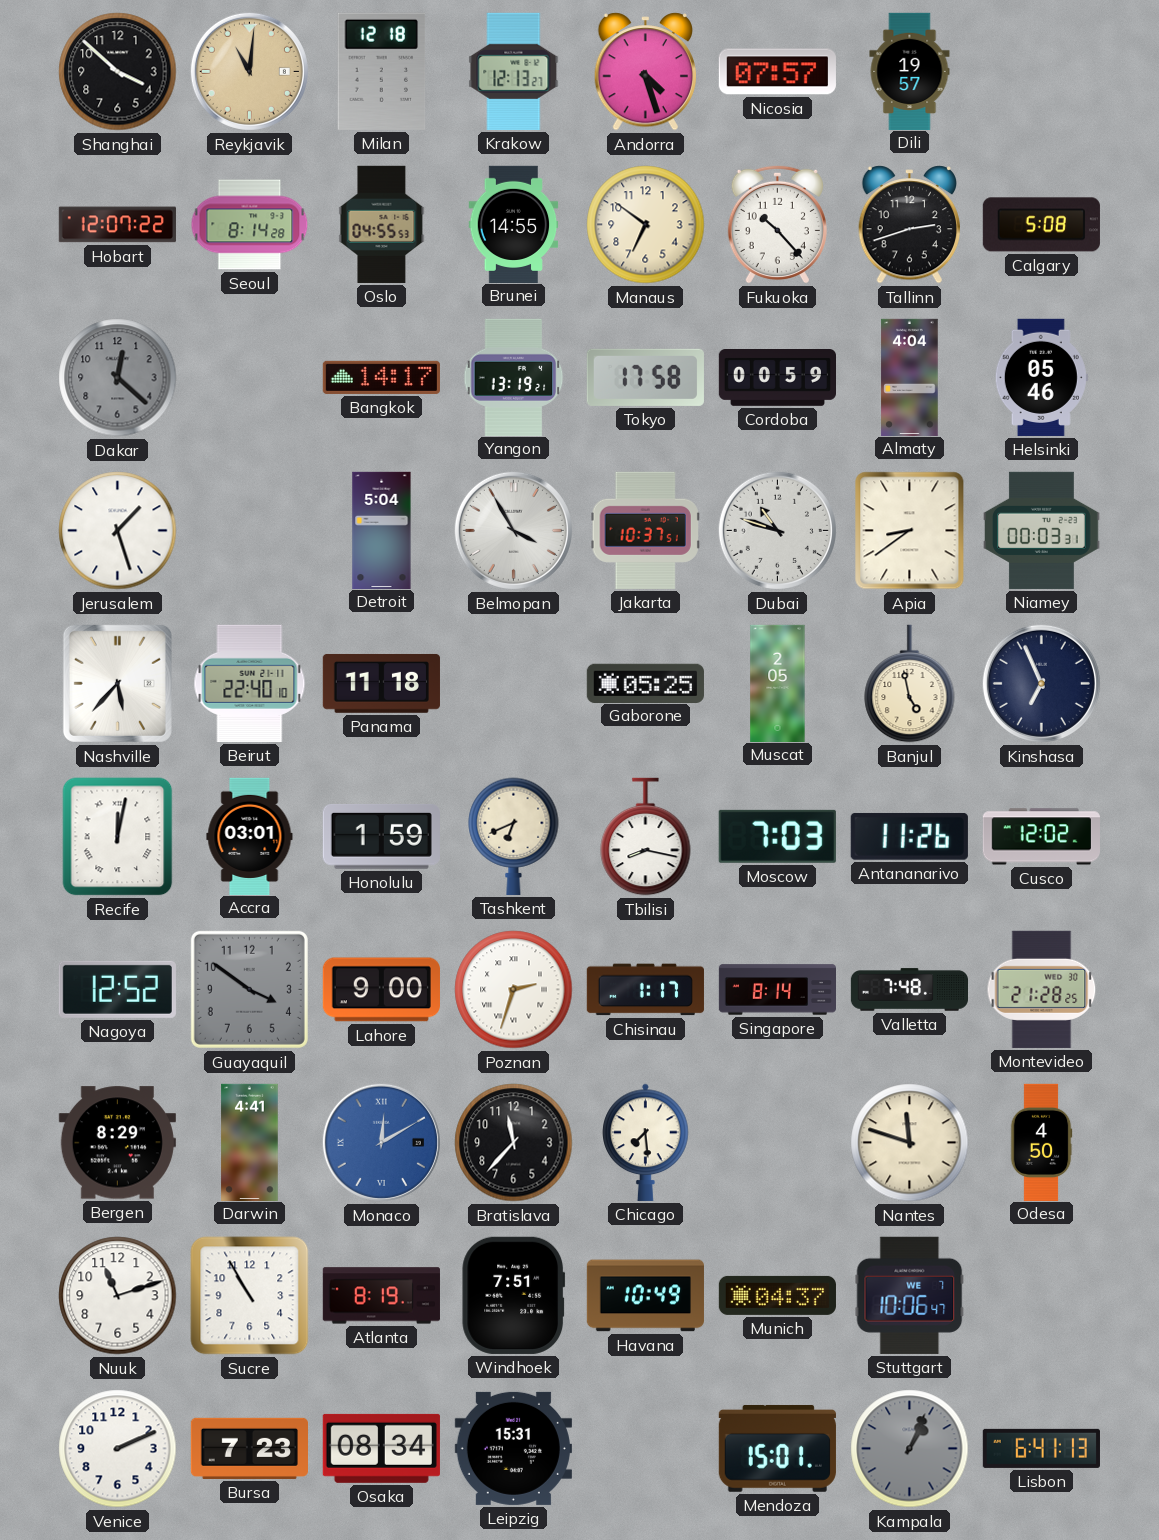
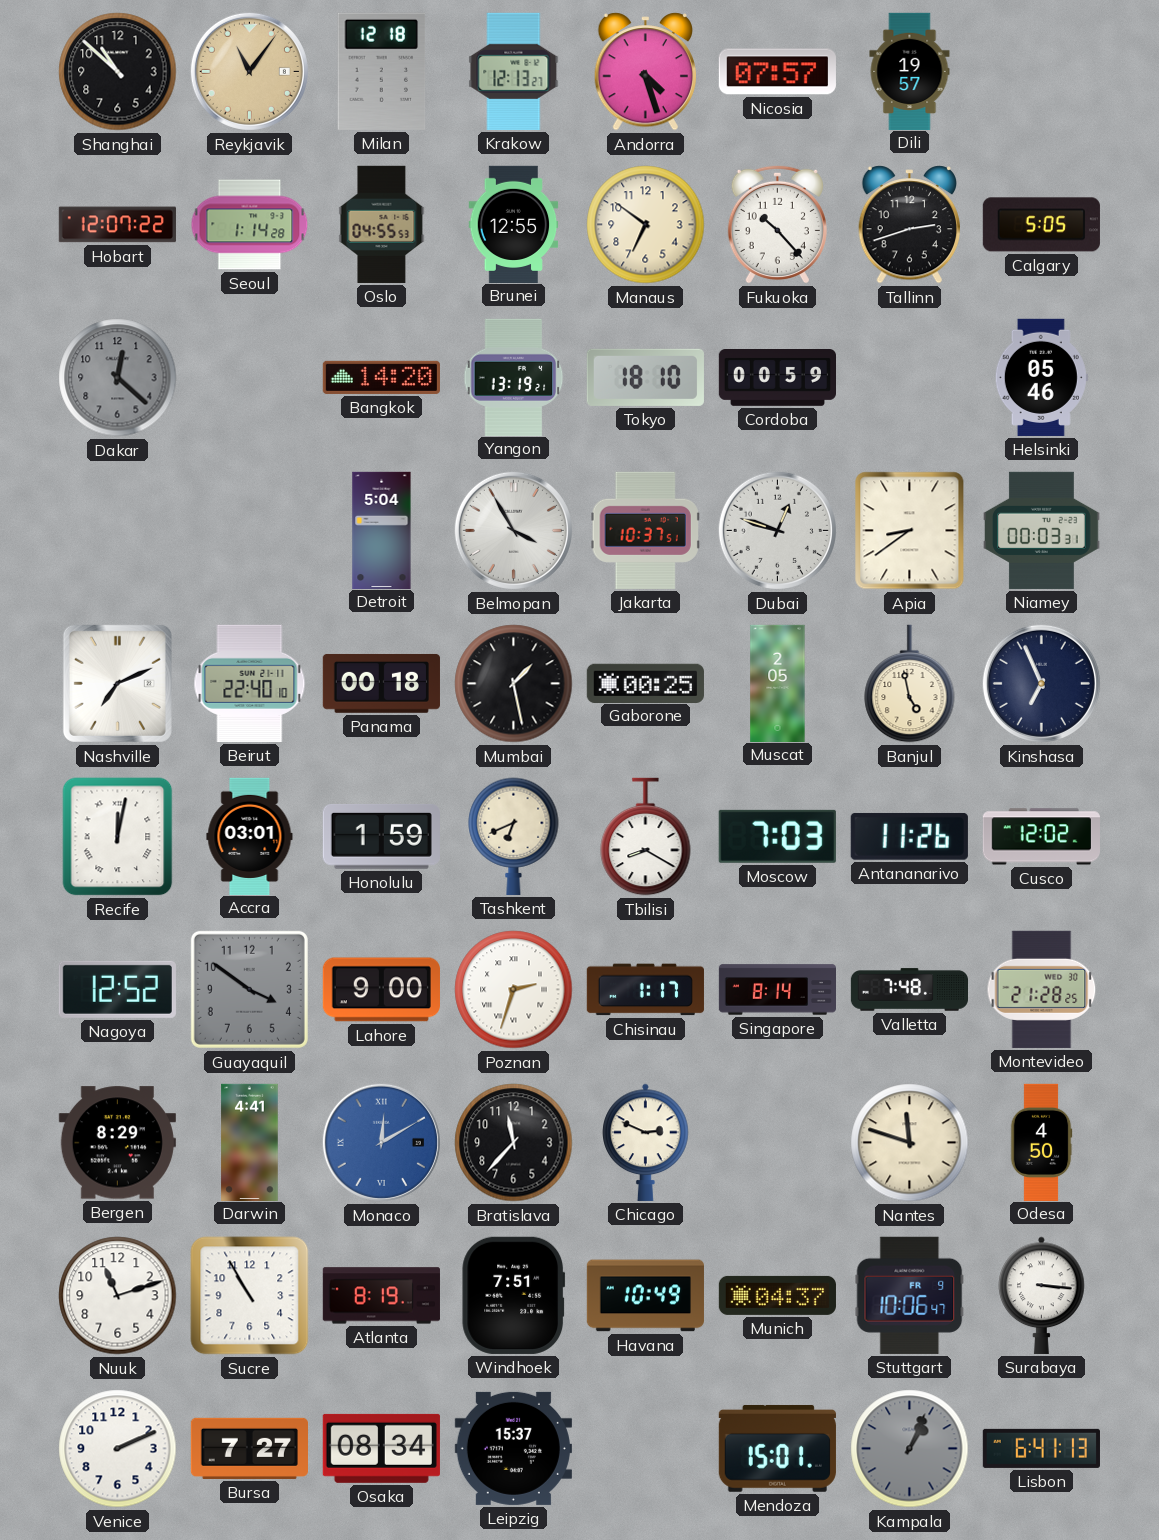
Shanghai: 3:52 -> 10:52 (118, 72)
Reykjavik: 11:01 -> 11:06 (249, 71)
Seoul: 8:14 -> 1:14 (250, 225)
Brunei: 14:55 -> 12:55 (514, 224)
Calgary: 5:08 -> 5:05 (1041, 225)
Bangkok: 14:17 -> 14:20 (381, 377)
Tokyo: 17:58 -> 18:10 (645, 377)
Almaty: 4:04 -> none (910, 377)
Jerusalem: 1:27 -> none (118, 531)
Dubai: 10:48 -> 12:48 (777, 530)
Nashville: 5:37 -> 7:11 (117, 683)
Panama: 11:18 -> 00:18 (381, 683)
Mumbai: none -> 1:28 (514, 684)
Gaborone: 05:25 -> 00:25 (645, 683)
Tbilisi: 8:17 -> 8:20 (646, 837)
Chicago: 7:29 -> 2:49 (646, 1142)
Stuttgart date: WE 7 -> FR 9 (910, 1295)
Surabaya: none -> 3:16 (1042, 1295)
Bursa: 7:23 -> 7:27 (249, 1448)
Leipzig: 15:31 -> 15:37 (513, 1448)
